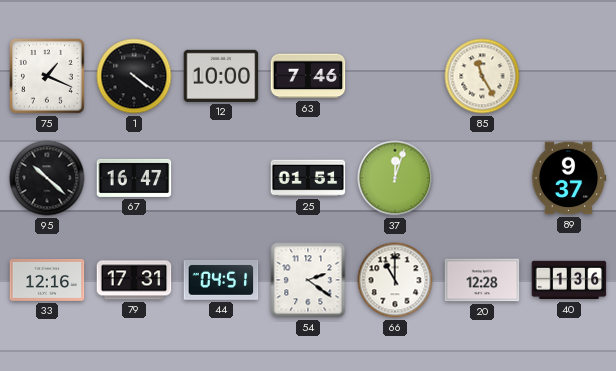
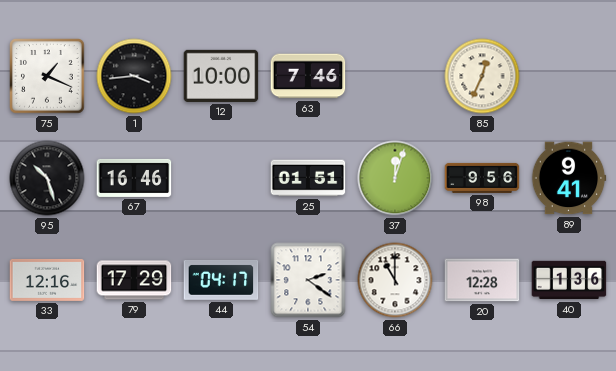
1: 4:21 -> 3:44 (134, 76)
85: 11:25 -> 12:34 (482, 76)
95: 10:22 -> 10:27 (47, 178)
67: 16:47 -> 16:46 (134, 178)
98: none -> 9:56 (482, 178)
89: 9:37 -> 9:41 (569, 178)
79: 17:31 -> 17:29 (134, 280)
44: 04:51 -> 04:17 (221, 280)
